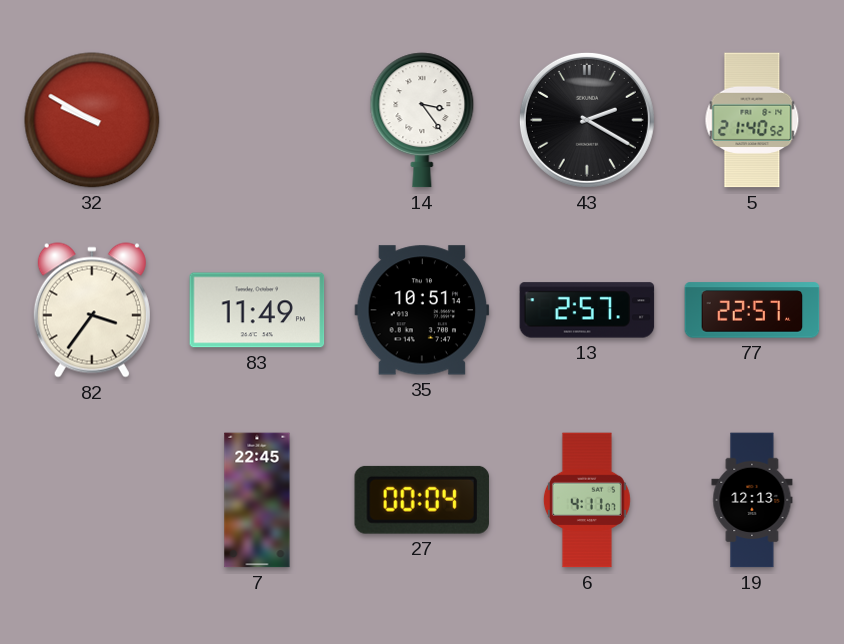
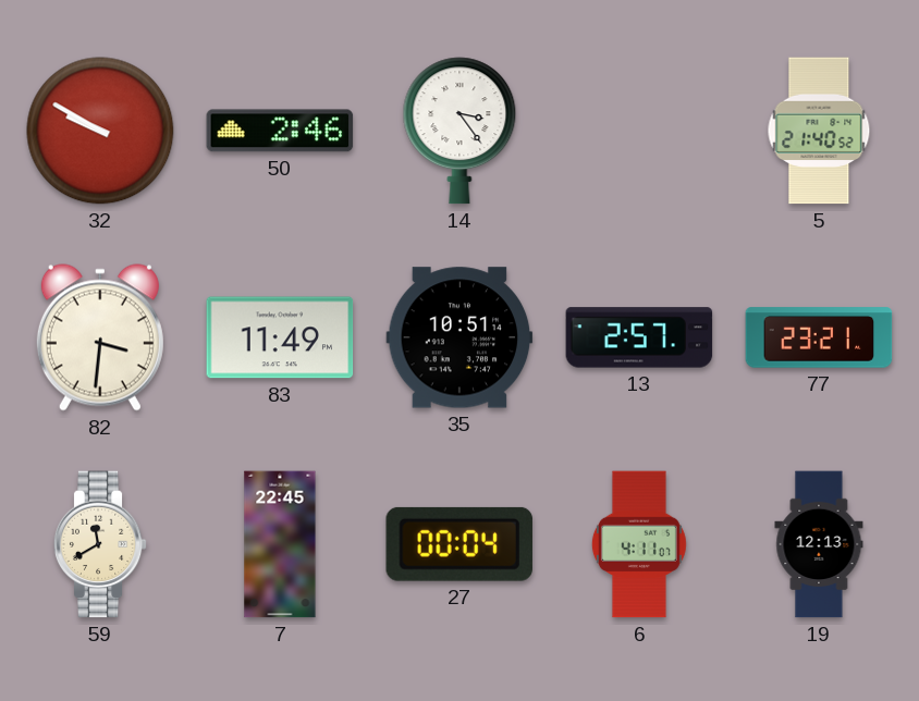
50: none -> 2:46 (280, 131)
43: 2:20 -> none (587, 120)
82: 3:36 -> 3:31 (100, 337)
77: 22:57 -> 23:21 (819, 337)
59: none -> 11:40 (100, 544)
